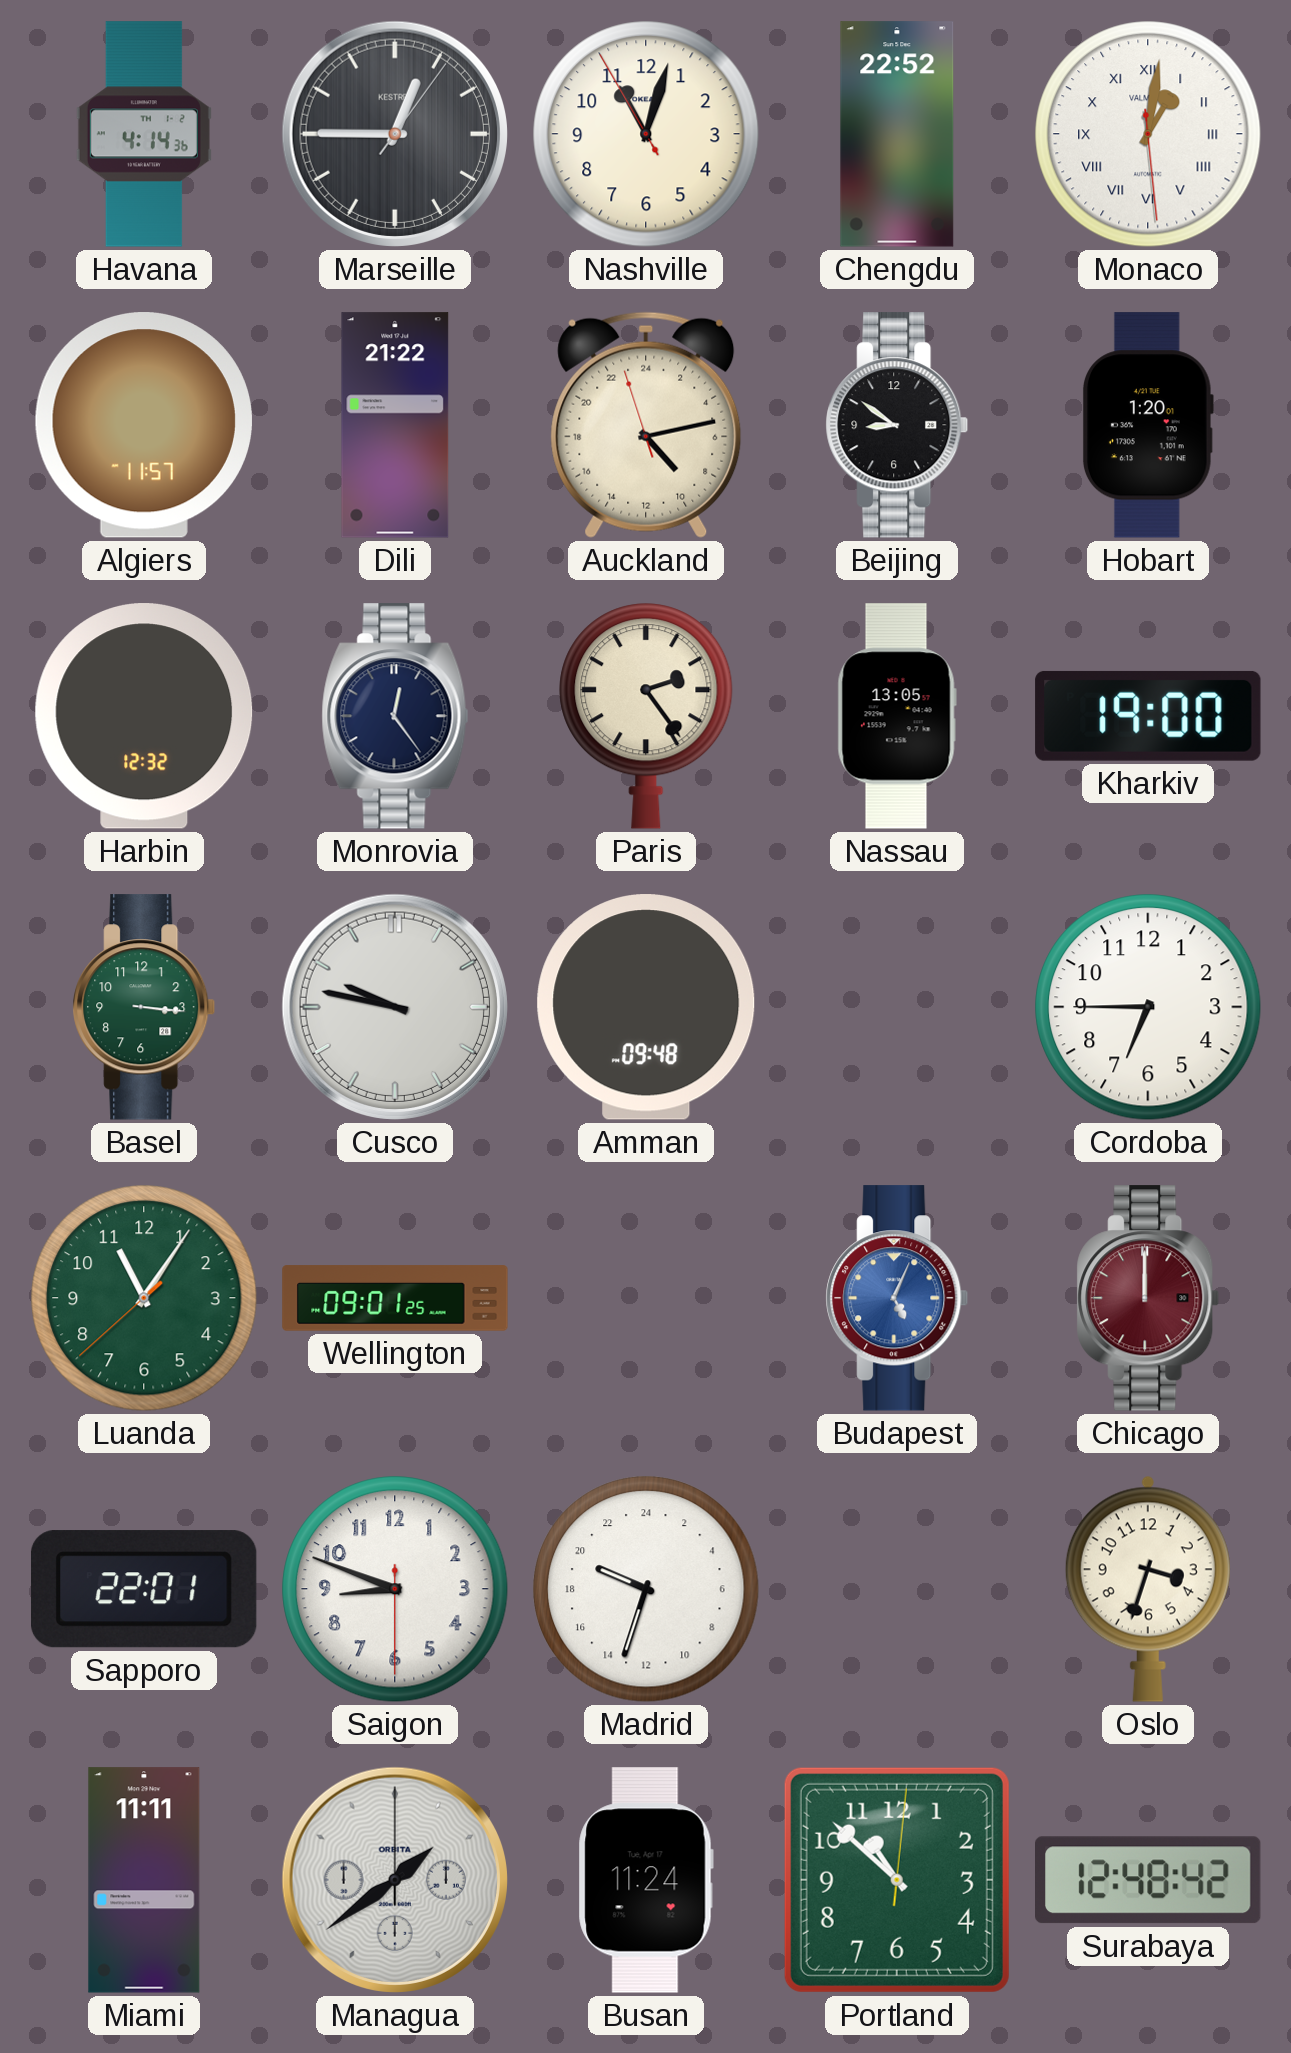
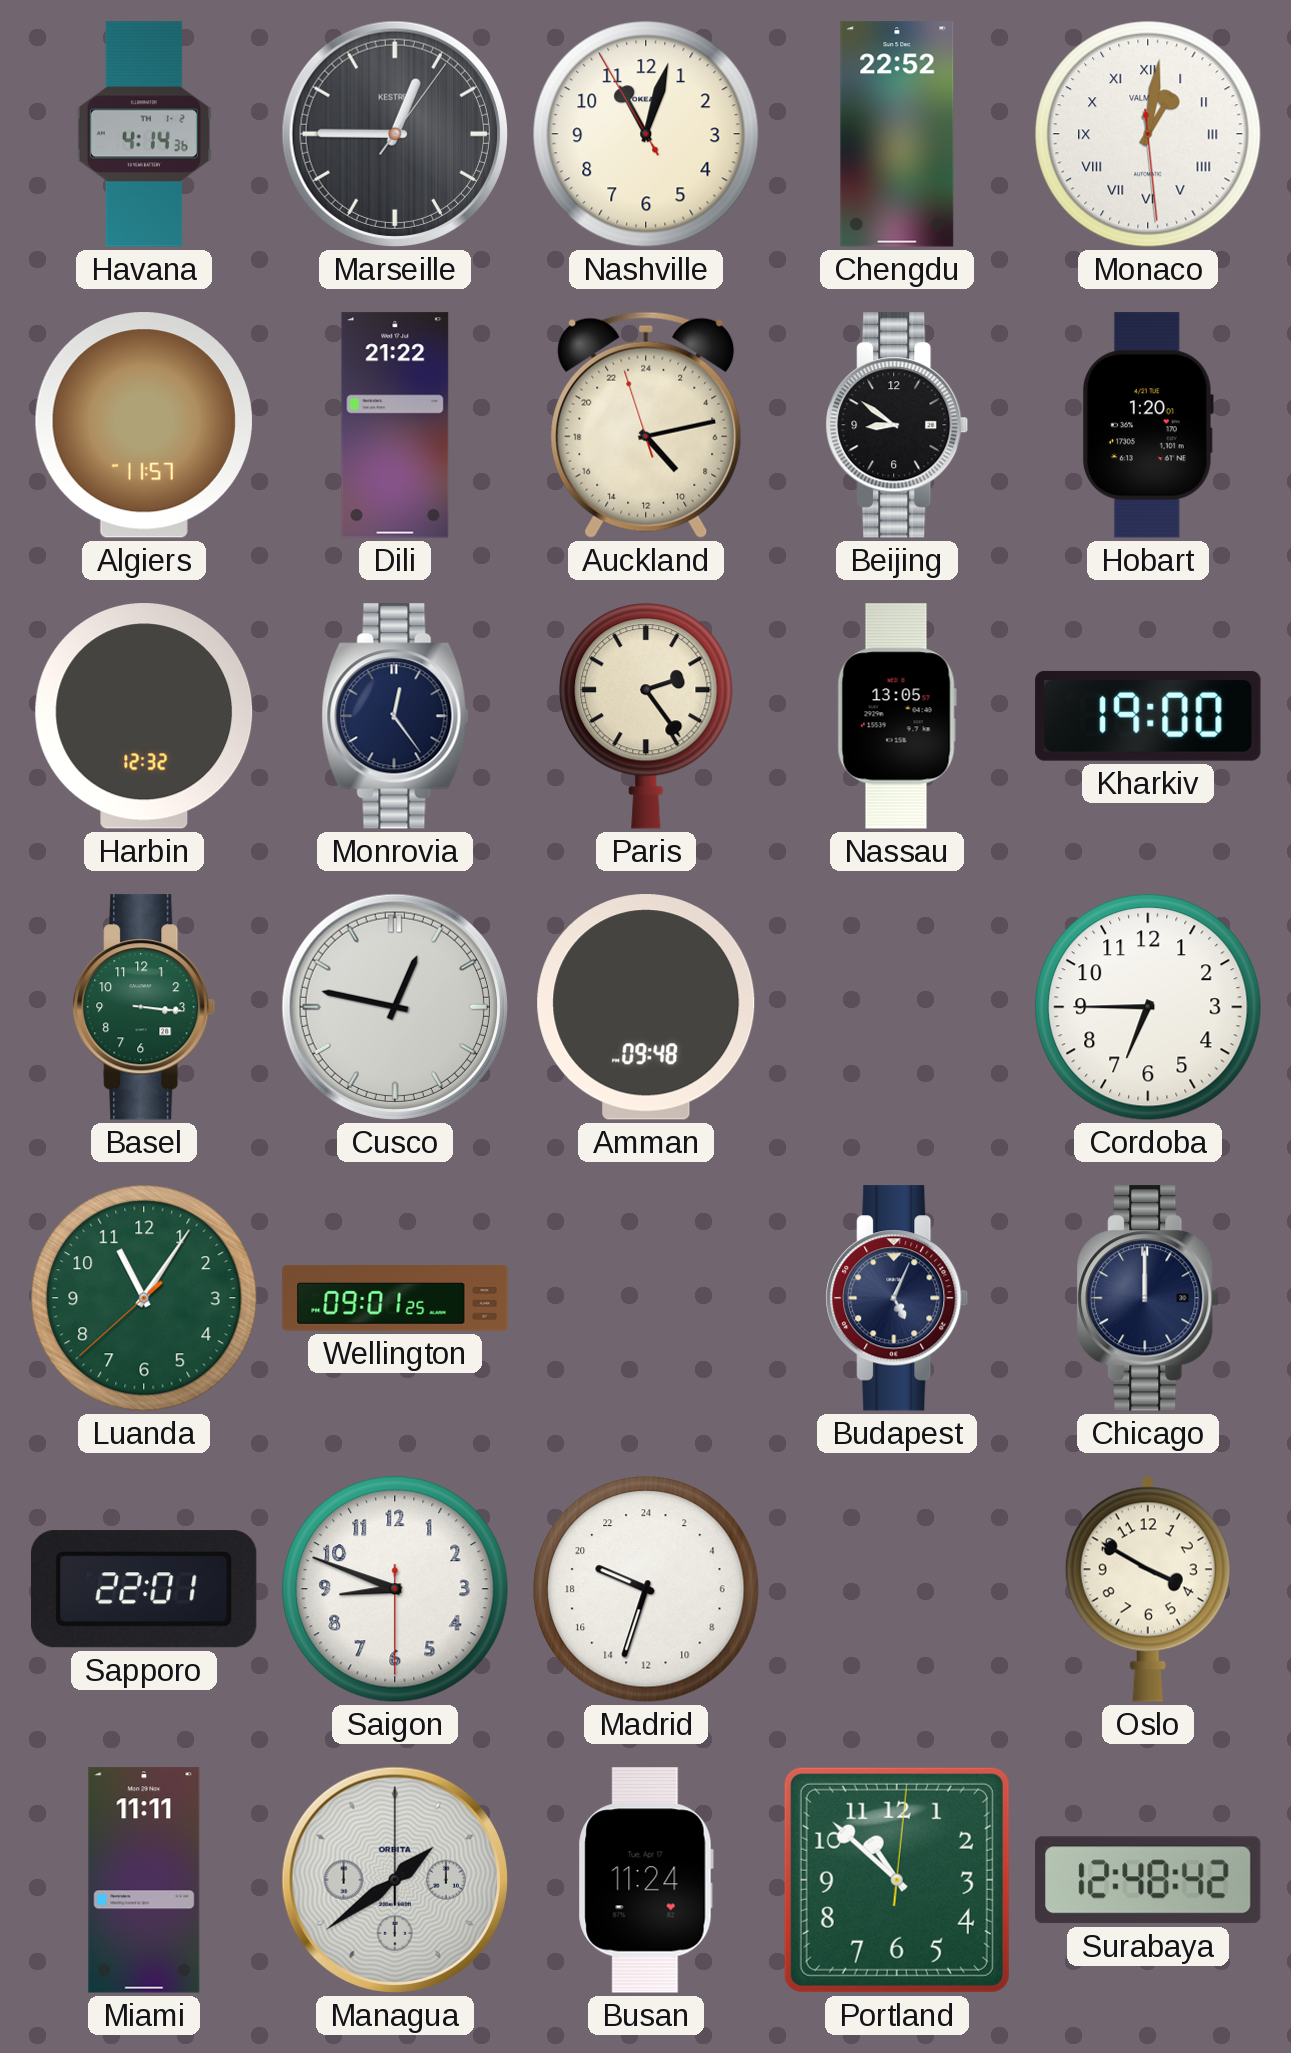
Cusco: 9:47 -> 12:47 (395, 1007)
Budapest dial: blue -> navy (897, 1298)
Chicago dial: burgundy -> navy (1148, 1298)
Oslo: 3:33 -> 3:50 (1148, 1589)
